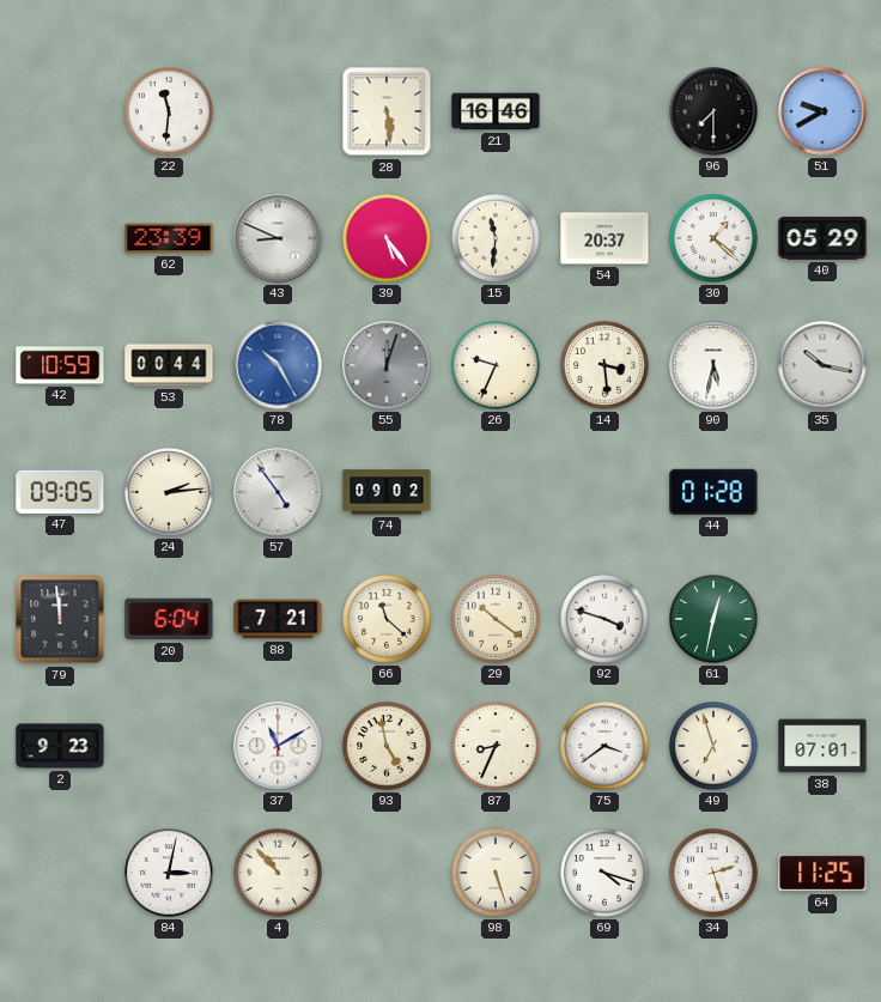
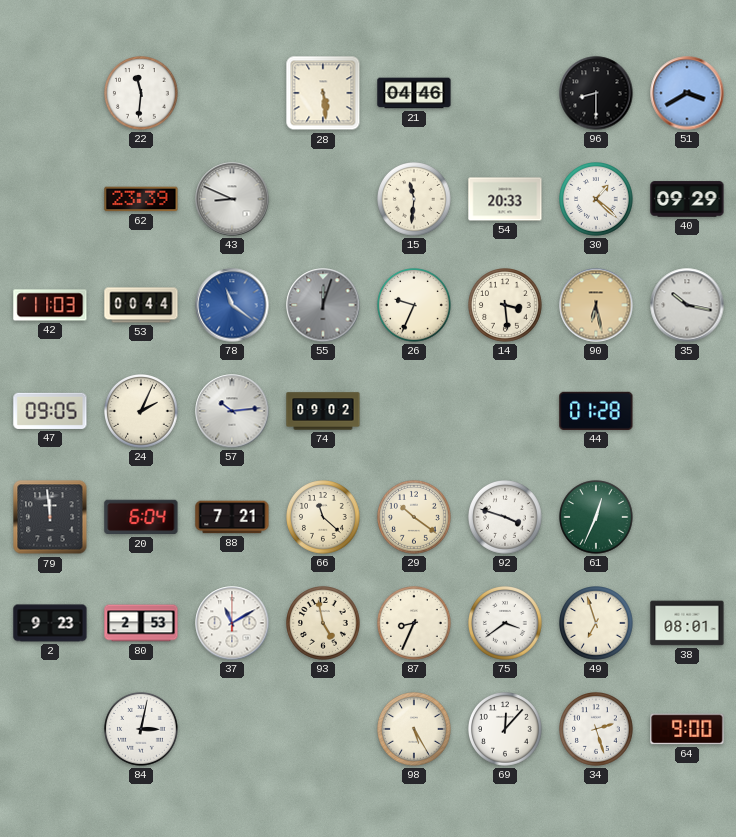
21: 16:46 -> 04:46 (414, 93)
96: 7:30 -> 8:30 (596, 93)
51: 9:40 -> 3:40 (687, 93)
39: 5:24 -> none (388, 239)
54: 20:37 -> 20:33 (505, 199)
40: 05:29 -> 09:29 (687, 199)
42: 10:59 -> 11:03 (50, 305)
78: 10:25 -> 11:21 (232, 305)
90: 5:32 -> 6:28 (596, 305)
90 dial: white -> champagne (596, 305)
24: 2:14 -> 2:04 (142, 412)
57: 4:54 -> 10:14 (232, 411)
61: 12:32 -> 12:34 (597, 518)
80: none -> 2:53 (141, 623)
38: 07:01 -> 08:01 (687, 623)
4: 10:53 -> none (279, 874)
98: 5:27 -> 5:25 (415, 730)
69: 4:18 -> 12:07 (506, 730)
64: 11:25 -> 9:00 (687, 729)
